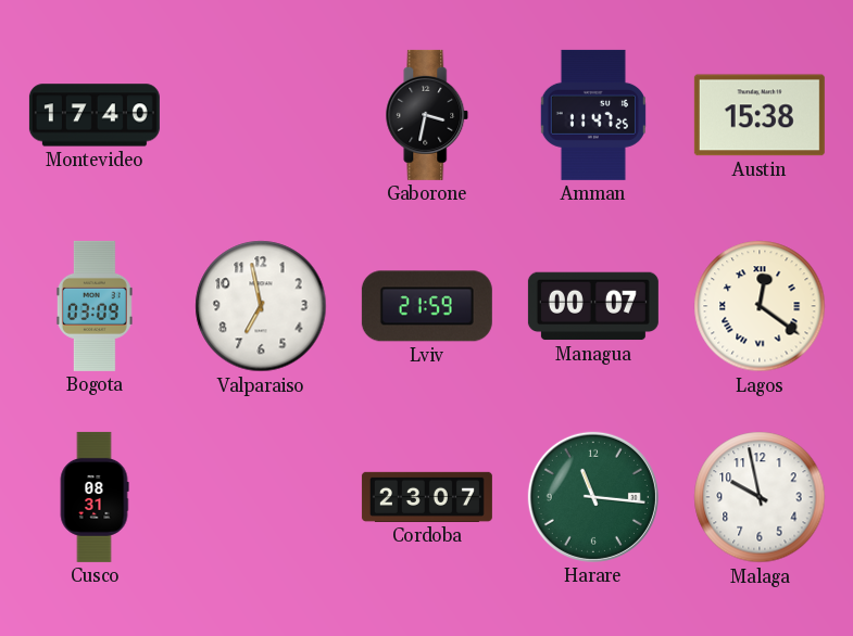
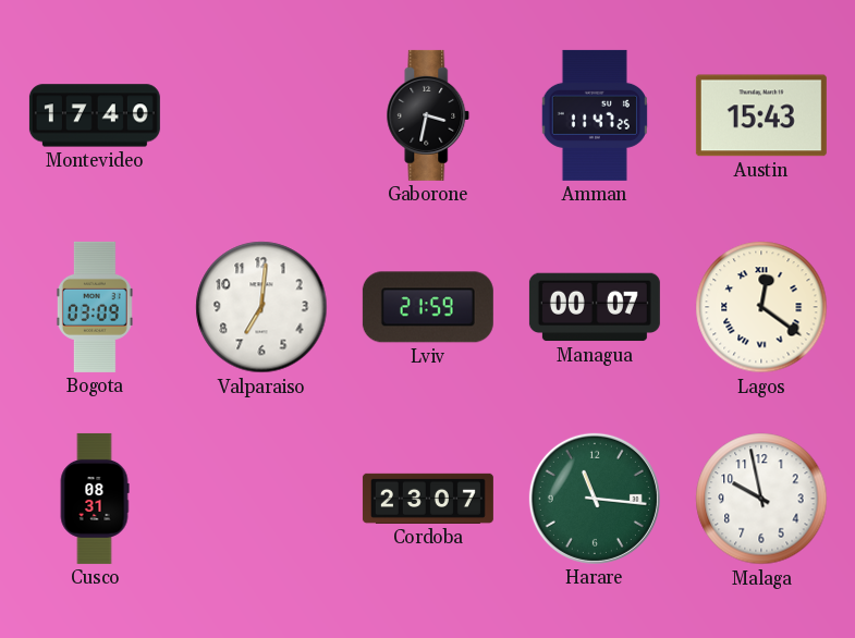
Austin: 15:38 -> 15:43 (761, 115)
Valparaiso: 6:58 -> 7:01 (261, 307)
